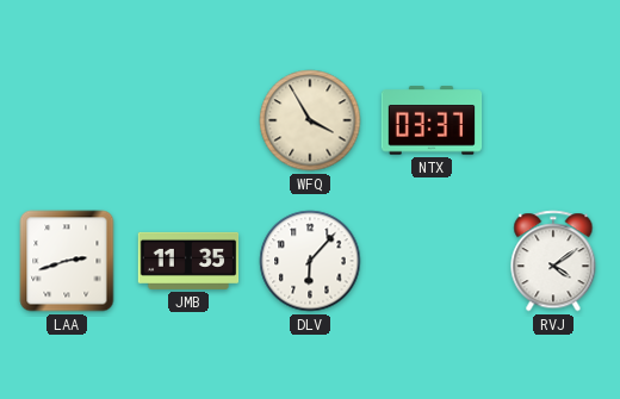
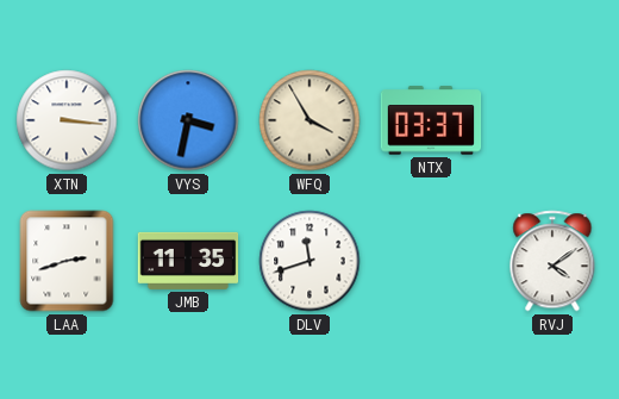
XTN: none -> 3:16 (67, 120)
VYS: none -> 3:32 (188, 120)
DLV: 6:07 -> 11:42 (309, 261)
